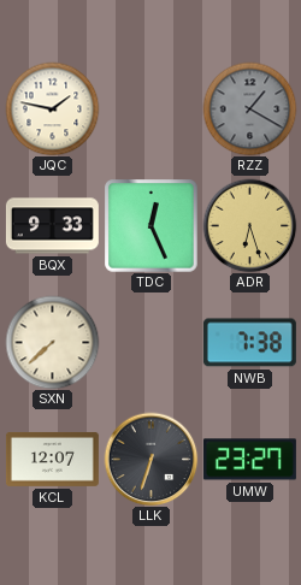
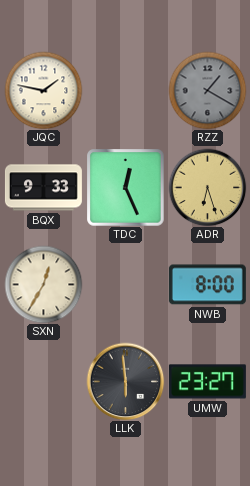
SXN: 7:38 -> 12:35 (43, 284)
NWB: 7:38 -> 8:00 (207, 285)
KCL: 12:07 -> none (52, 459)
LLK: 6:33 -> 5:59 (125, 381)
